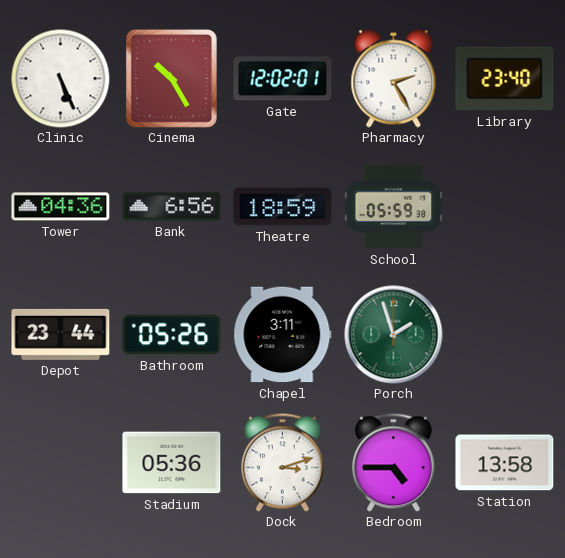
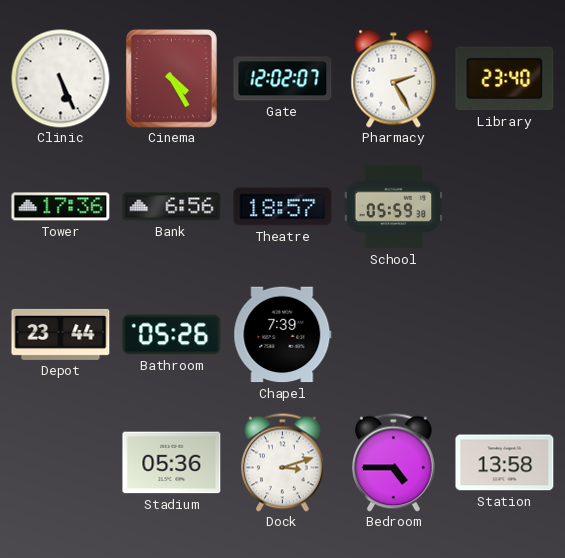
Cinema: 10:25 -> 4:25 (171, 78)
Gate: 12:02:01 -> 12:02:07 (283, 79)
Tower: 04:36 -> 17:36 (61, 207)
Theatre: 18:59 -> 18:57 (283, 207)
Chapel: 3:11 -> 7:39 (283, 335)
Porch: 1:57 -> none (394, 335)
